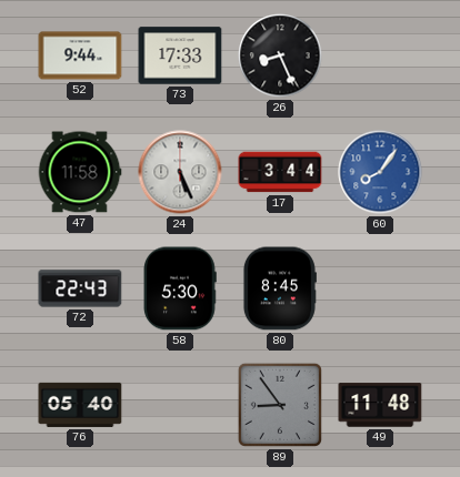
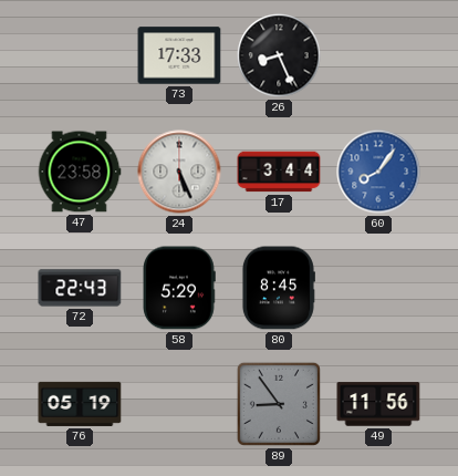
52: 9:44 -> none (80, 55)
47: 11:58 -> 23:58 (80, 172)
58: 5:30 -> 5:29 (179, 288)
76: 05:40 -> 05:19 (80, 404)
49: 11:48 -> 11:56 (378, 404)
